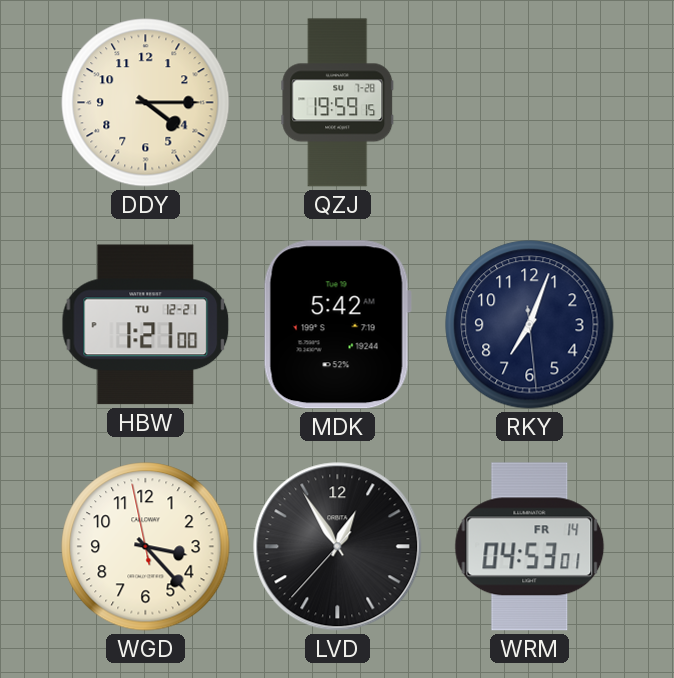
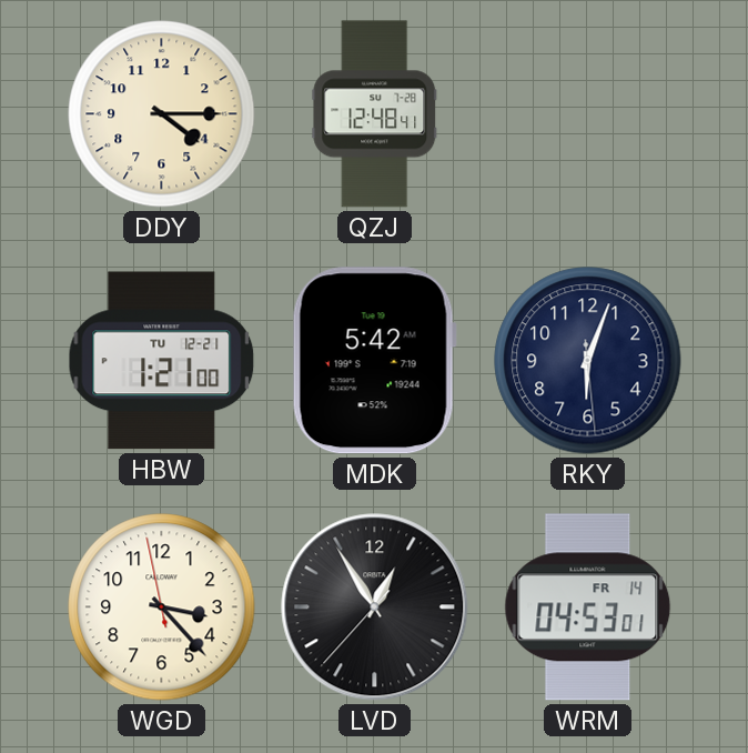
QZJ: 19:59 -> 12:48 (375, 114)
RKY: 7:03 -> 6:03 (588, 361)
